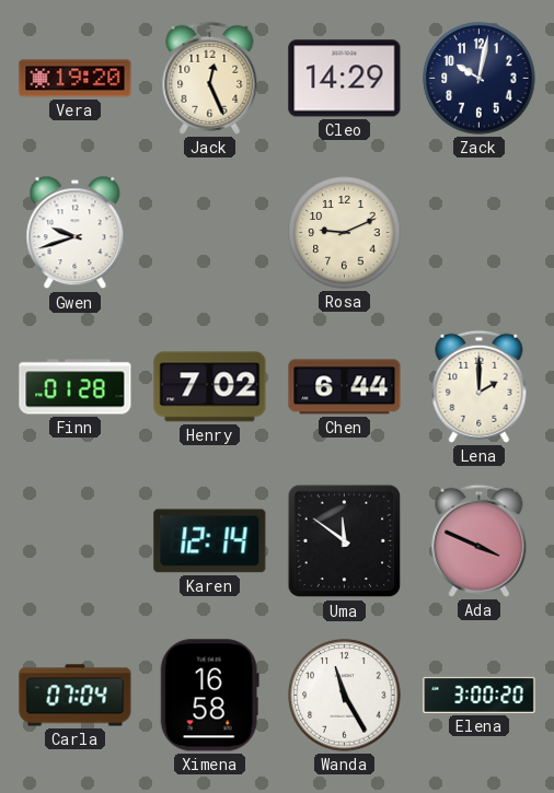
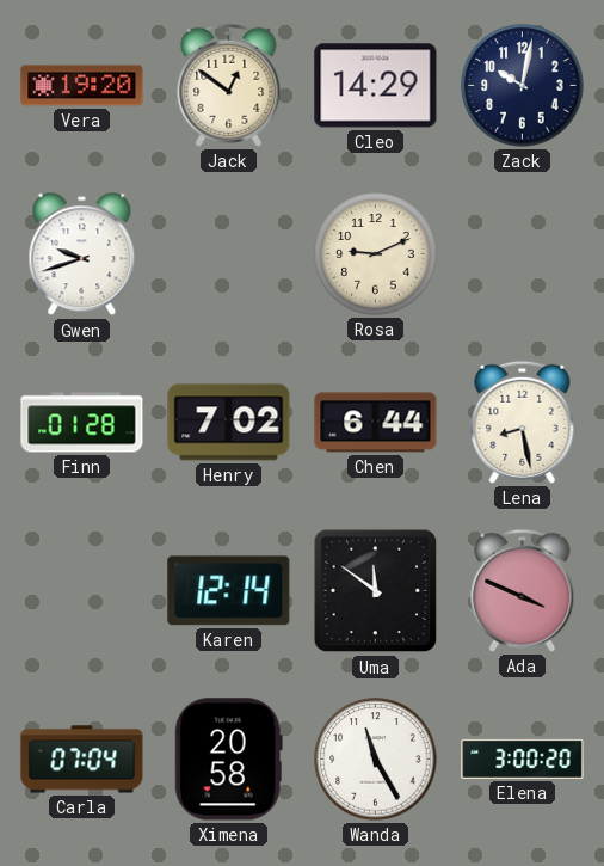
Jack: 12:26 -> 12:51 (229, 85)
Lena: 2:00 -> 8:28 (523, 422)
Ximena: 16:58 -> 20:58 (228, 760)
